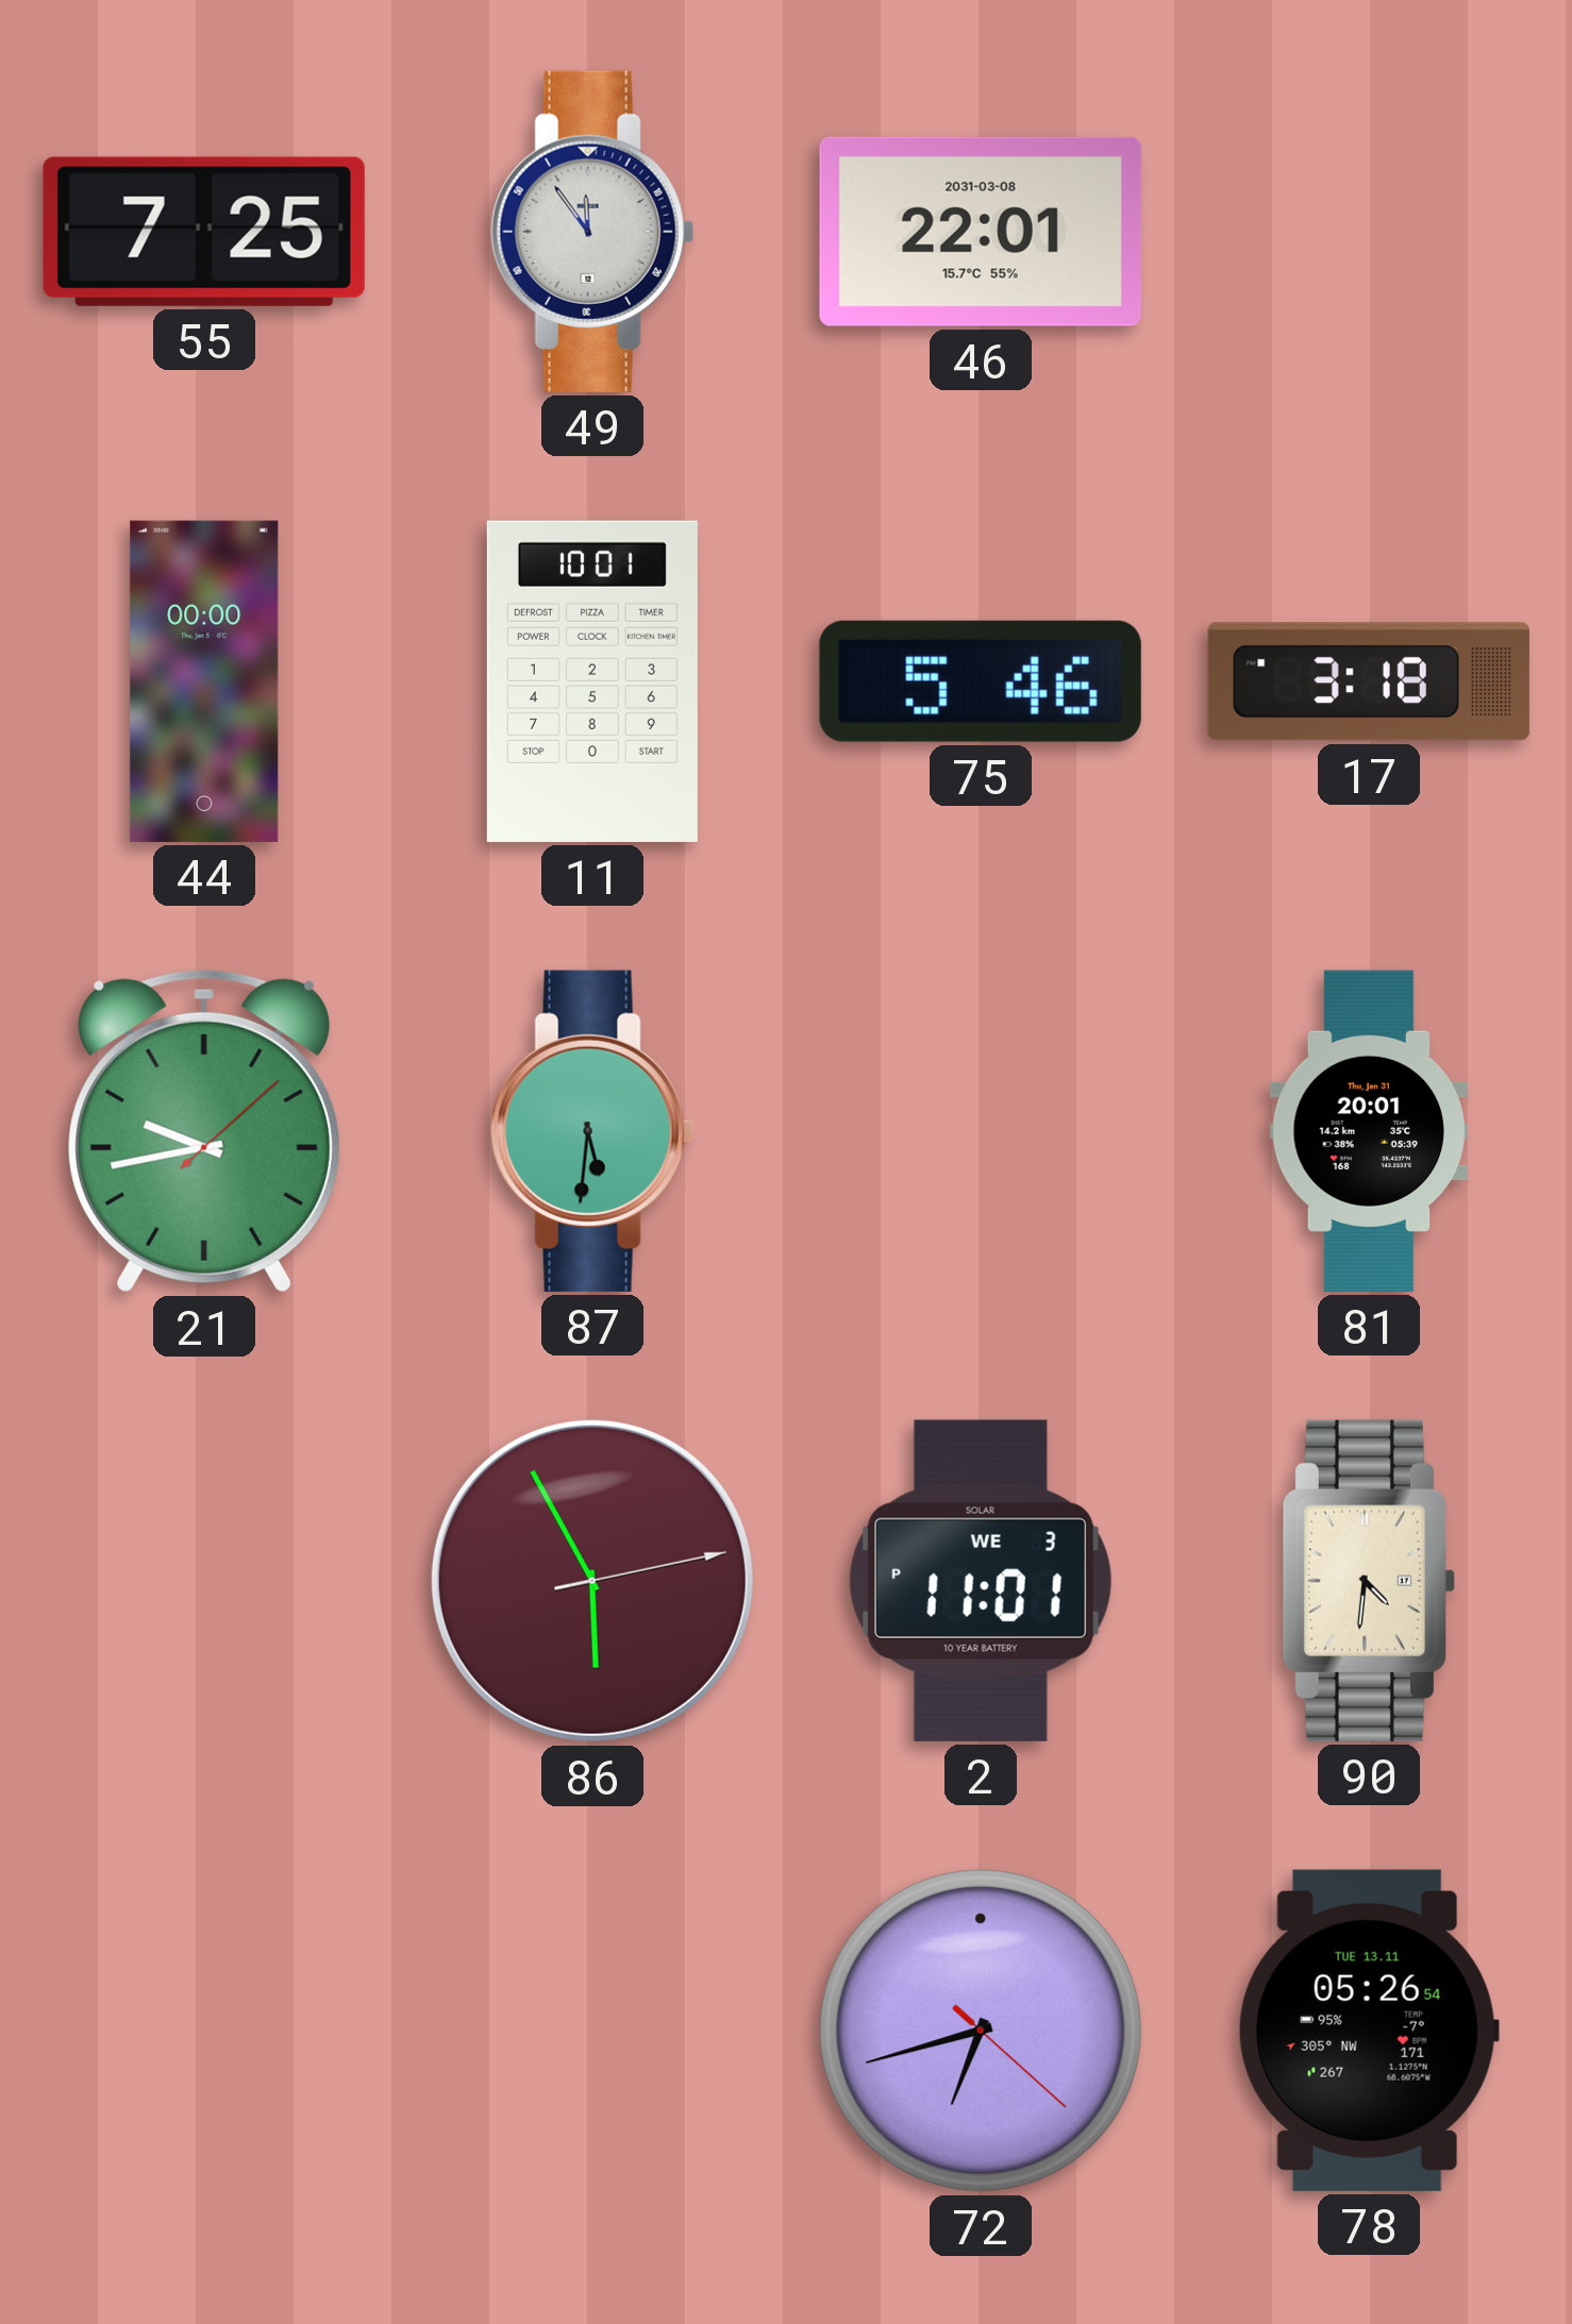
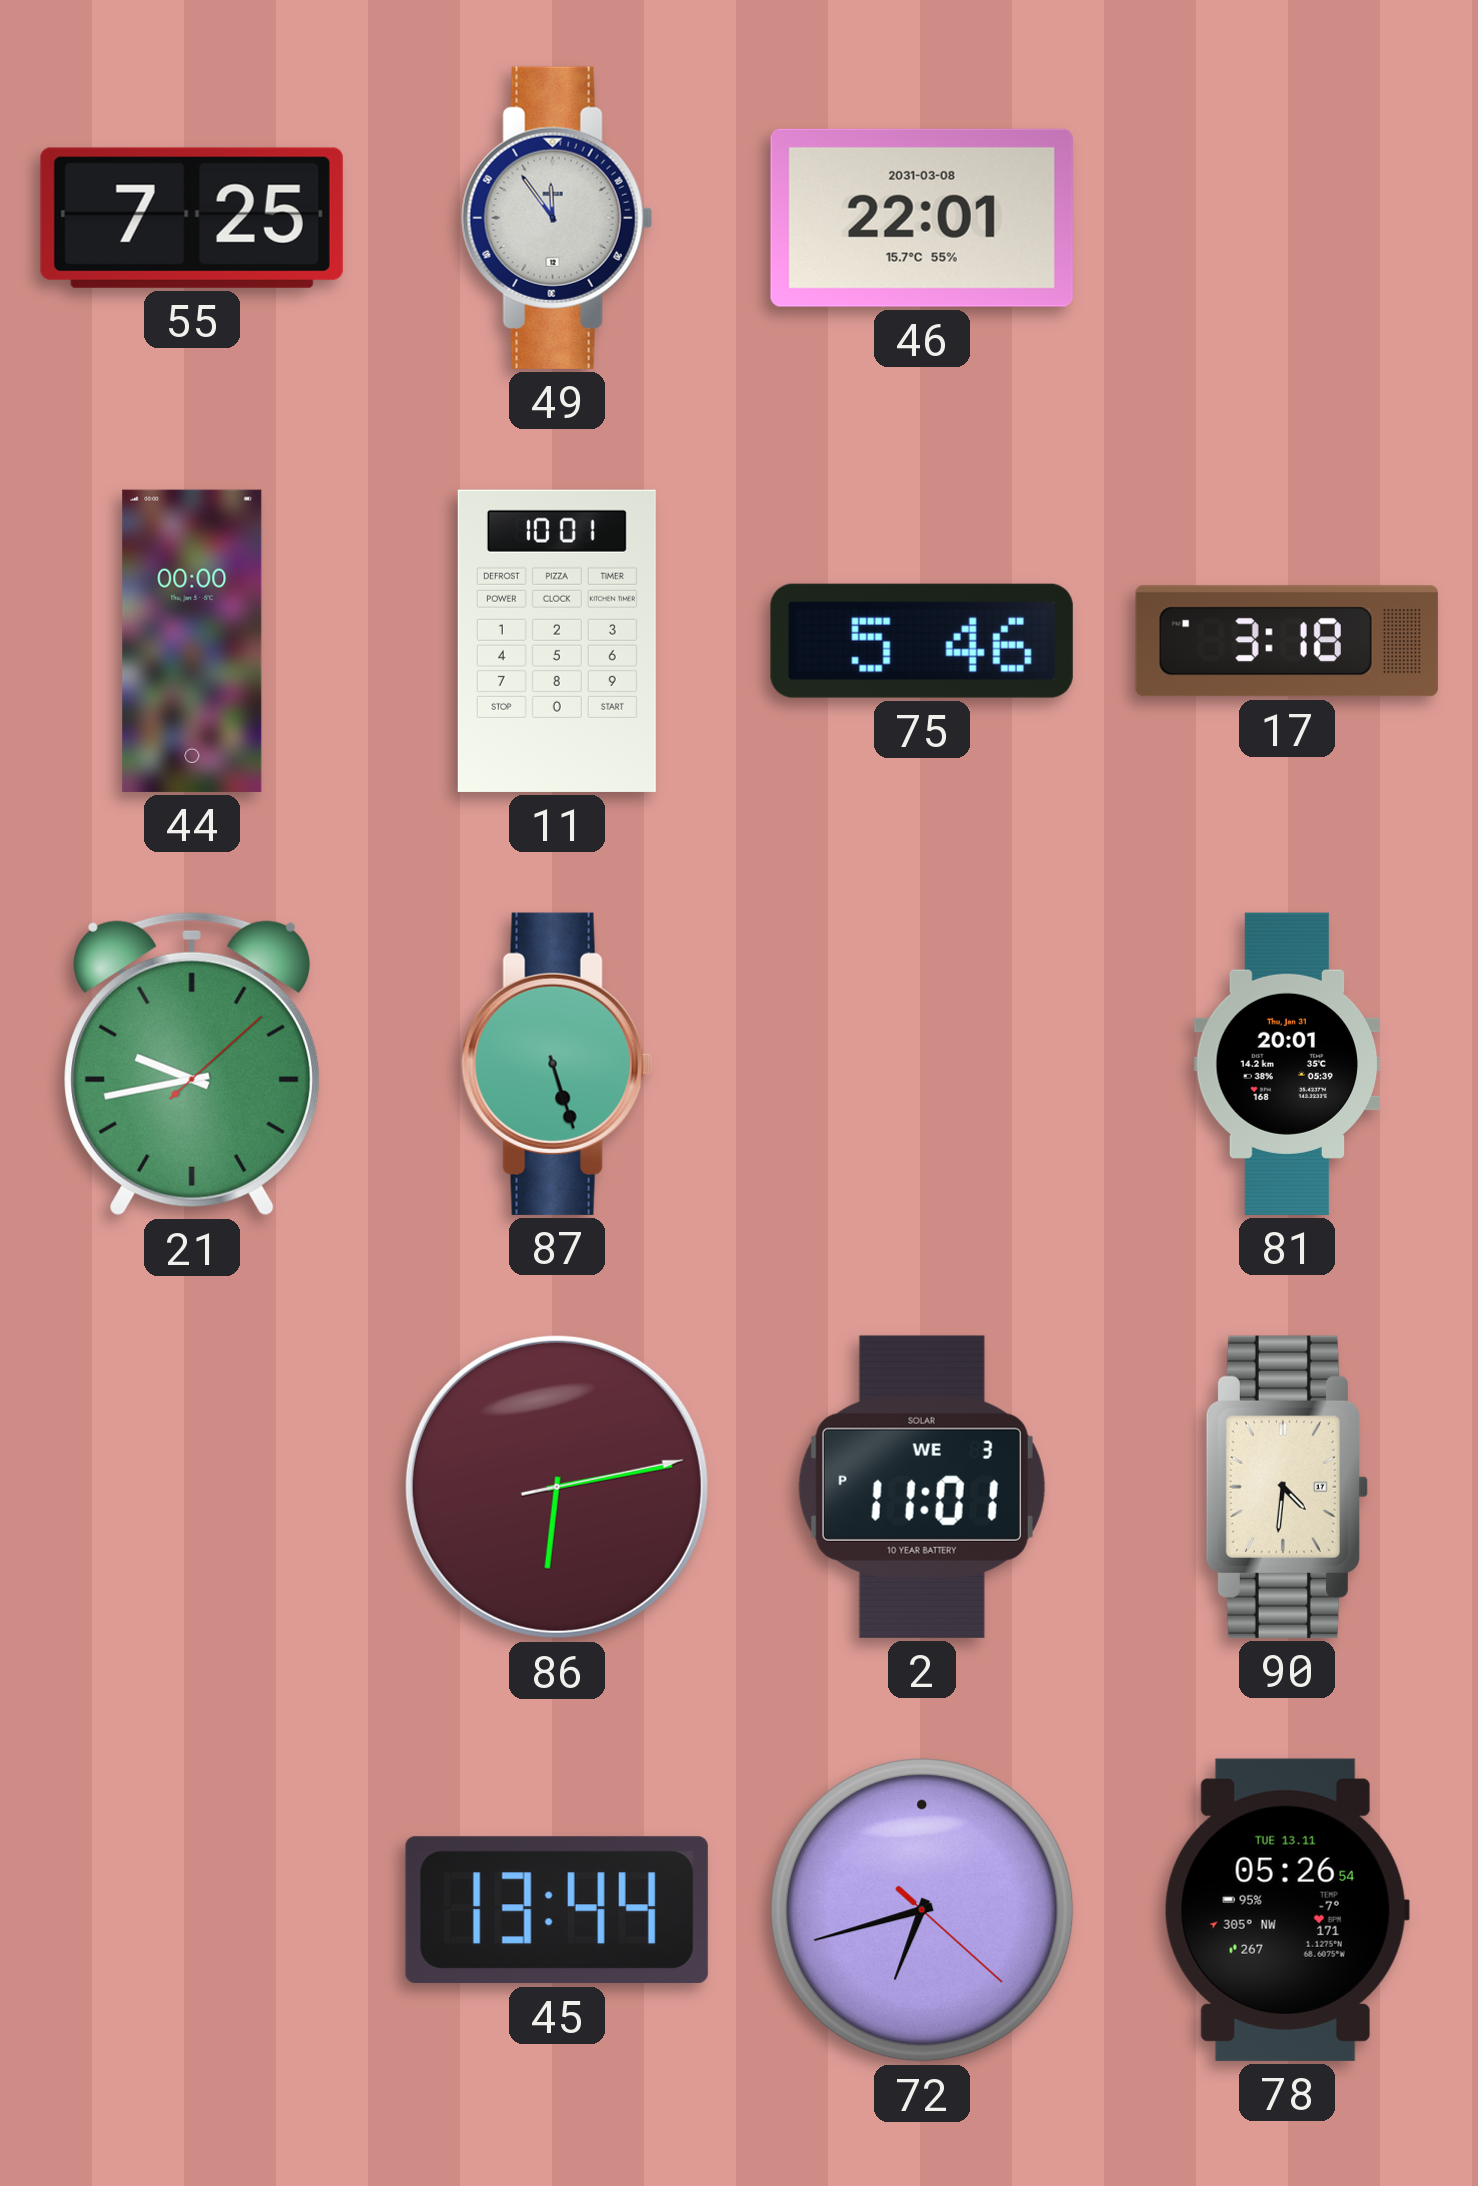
87: 5:31 -> 5:27 (557, 1064)
86: 5:55 -> 6:13 (557, 1487)
45: none -> 13:44 (557, 1910)
